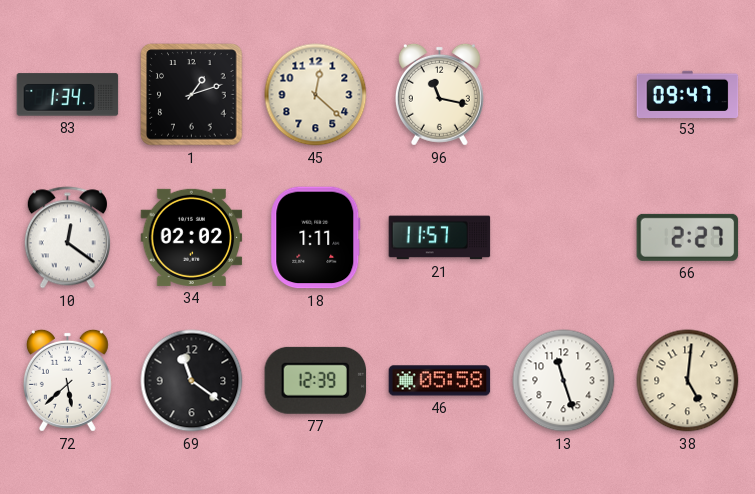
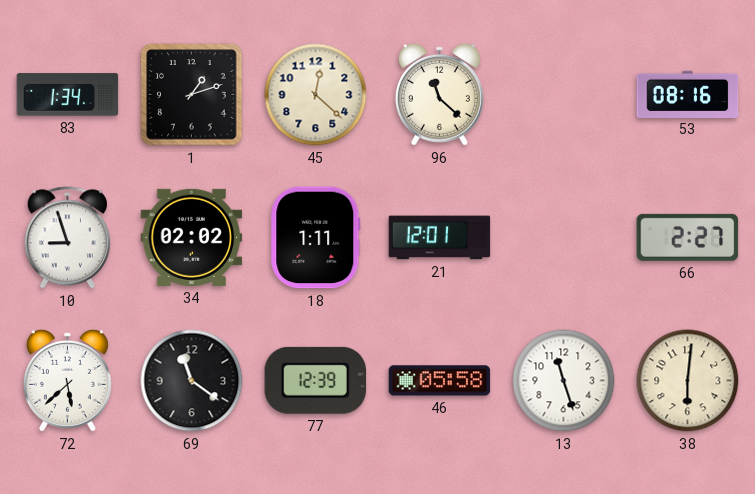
96: 11:17 -> 11:22 (439, 94)
53: 09:47 -> 08:16 (688, 94)
10: 12:21 -> 8:57 (67, 238)
21: 11:57 -> 12:01 (440, 238)
38: 5:01 -> 6:01 (688, 381)
